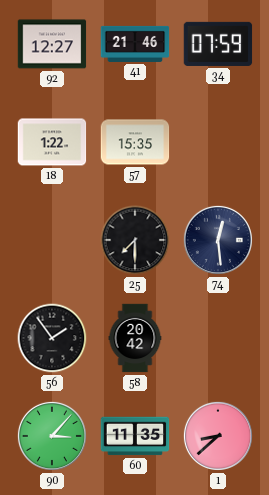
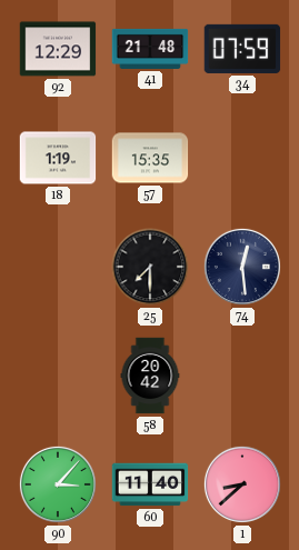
92: 12:27 -> 12:29 (58, 49)
41: 21:46 -> 21:48 (150, 49)
18: 1:22 -> 1:19 (58, 158)
56: 1:54 -> none (52, 338)
60: 11:35 -> 11:40 (150, 484)
